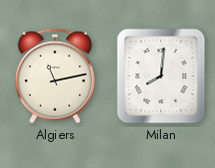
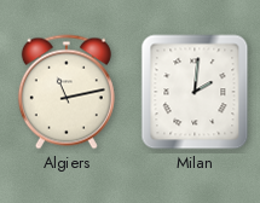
Milan: 8:01 -> 2:01 (195, 92)
